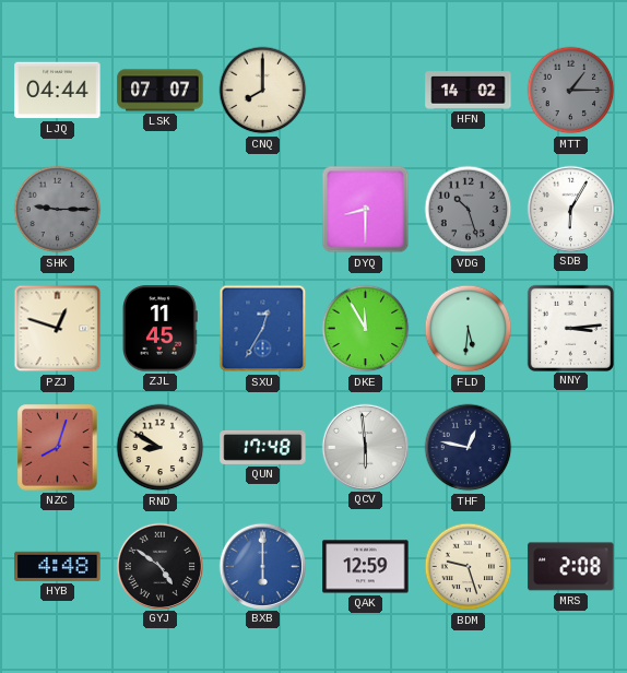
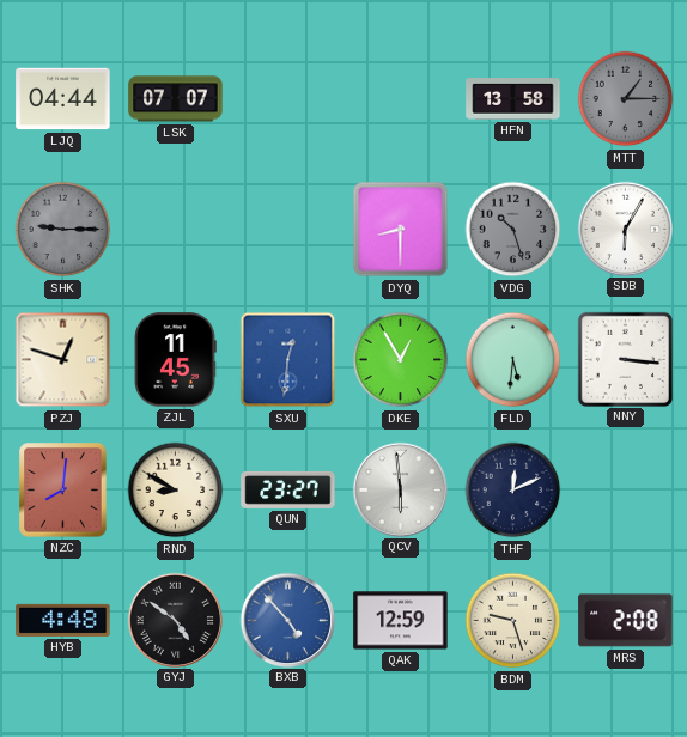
CNQ: 8:00 -> none (263, 91)
HFN: 14:02 -> 13:58 (513, 99)
SXU: 12:35 -> 12:31 (288, 360)
DKE: 11:55 -> 12:55 (401, 360)
NNY: 3:14 -> 3:16 (625, 359)
NZC: 8:03 -> 8:01 (63, 491)
QUN: 17:48 -> 23:27 (288, 489)
THF: 12:47 -> 12:11 (513, 491)
BXB: 6:00 -> 4:53 (287, 620)
